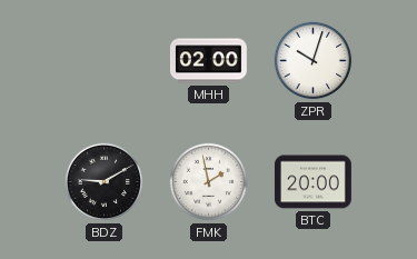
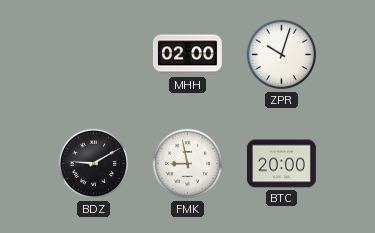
FMK: 1:58 -> 8:58 (188, 164)
